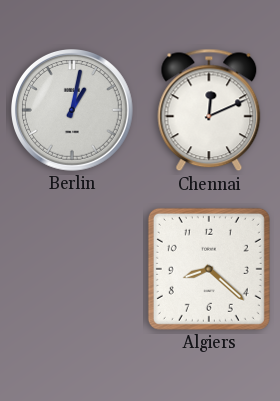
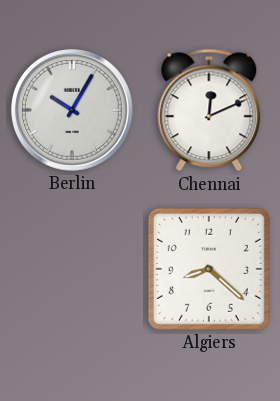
Berlin: 1:02 -> 10:05 (73, 111)
